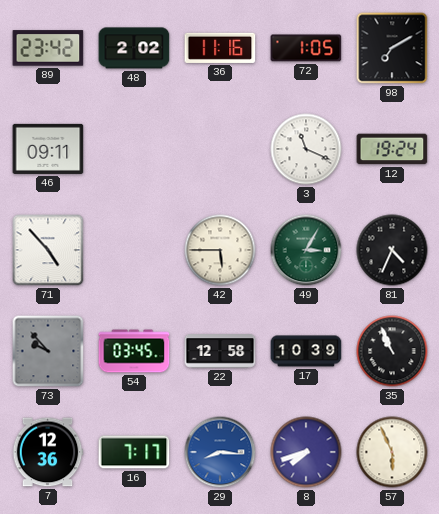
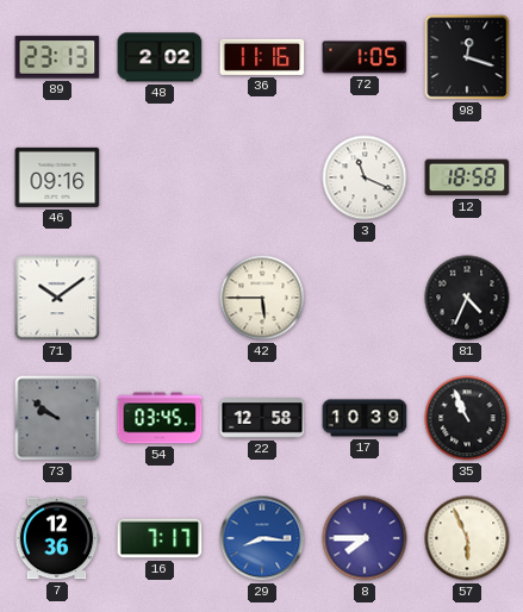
89: 23:42 -> 23:13 (57, 57)
98: 7:10 -> 12:18 (467, 57)
46: 09:11 -> 09:16 (57, 177)
12: 19:24 -> 18:58 (467, 177)
71: 4:53 -> 10:09 (57, 298)
49: 3:05 -> none (306, 250)
73: 9:53 -> 9:51 (57, 418)
8: 7:42 -> 7:45 (365, 538)
